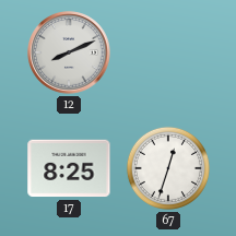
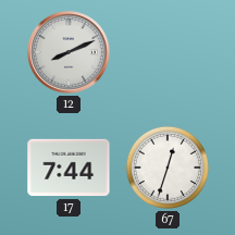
17: 8:25 -> 7:44 (69, 168)
